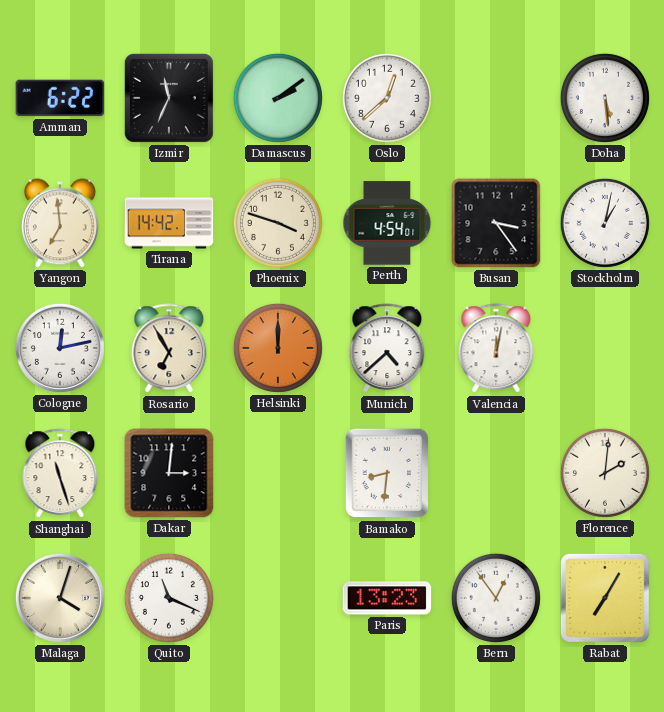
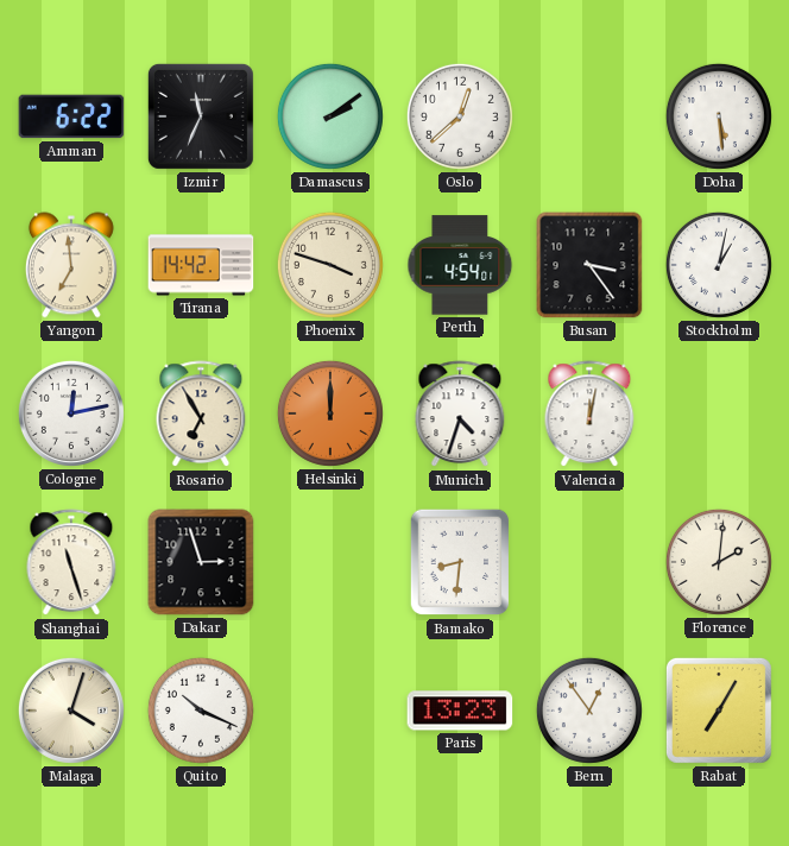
Munich: 4:38 -> 4:33 (460, 415)
Dakar: 3:01 -> 2:57 (201, 562)
Quito: 11:19 -> 10:19 (201, 711)
